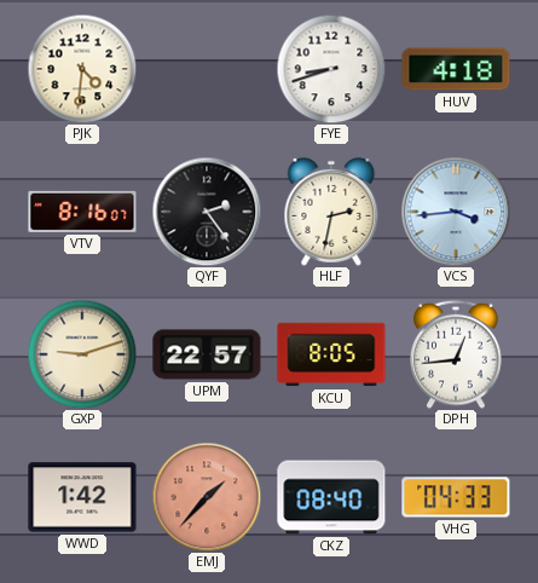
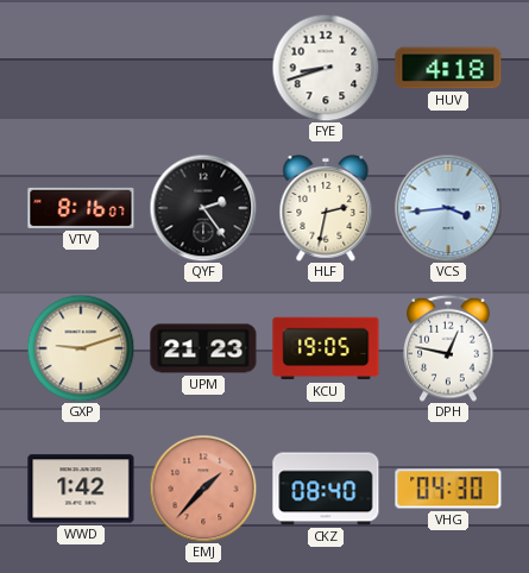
PJK: 4:31 -> none (82, 69)
UPM: 22:57 -> 21:23 (203, 348)
KCU: 8:05 -> 19:05 (326, 348)
DPH: 12:44 -> 12:47 (448, 348)
VHG: 04:33 -> 04:30 (448, 489)
